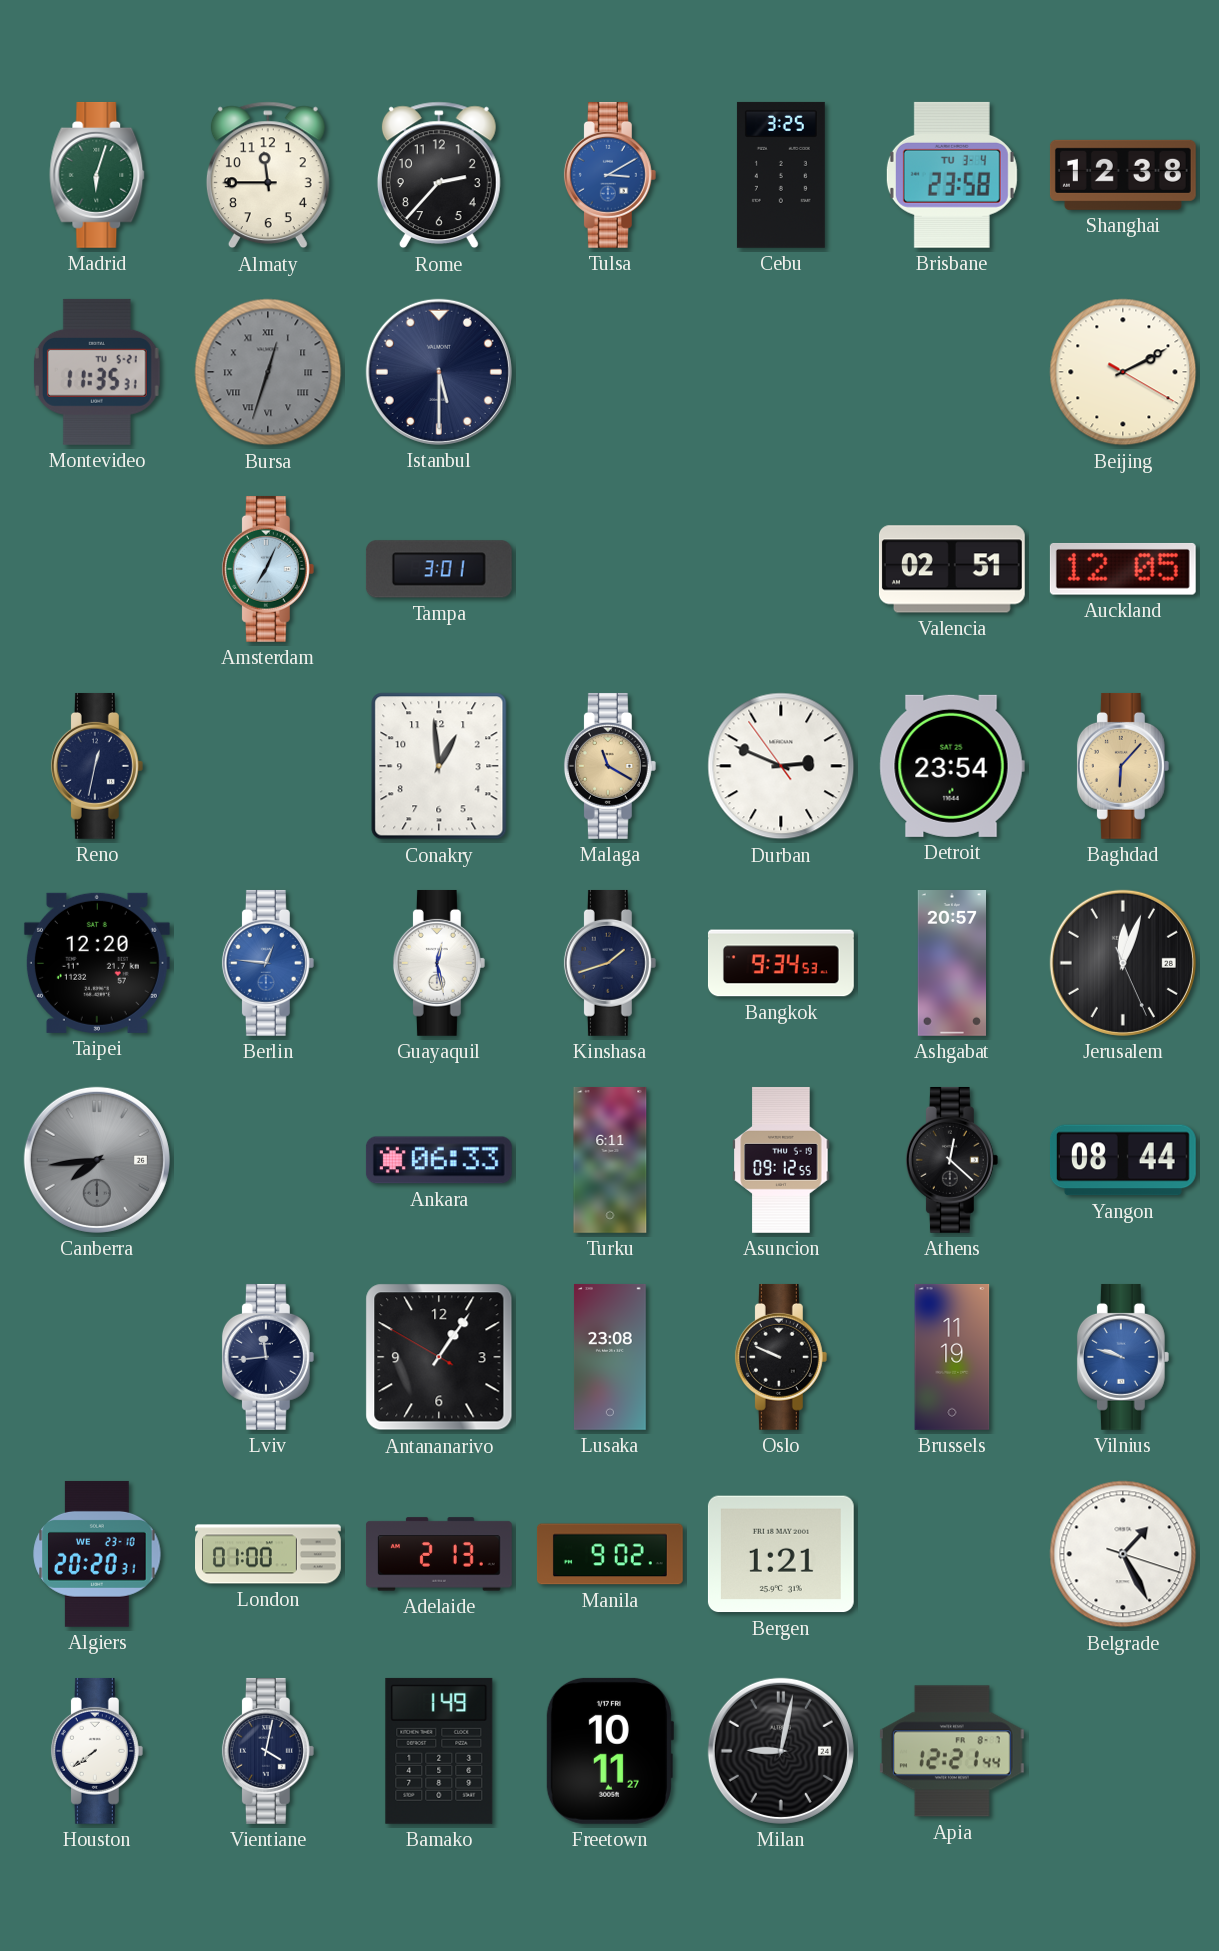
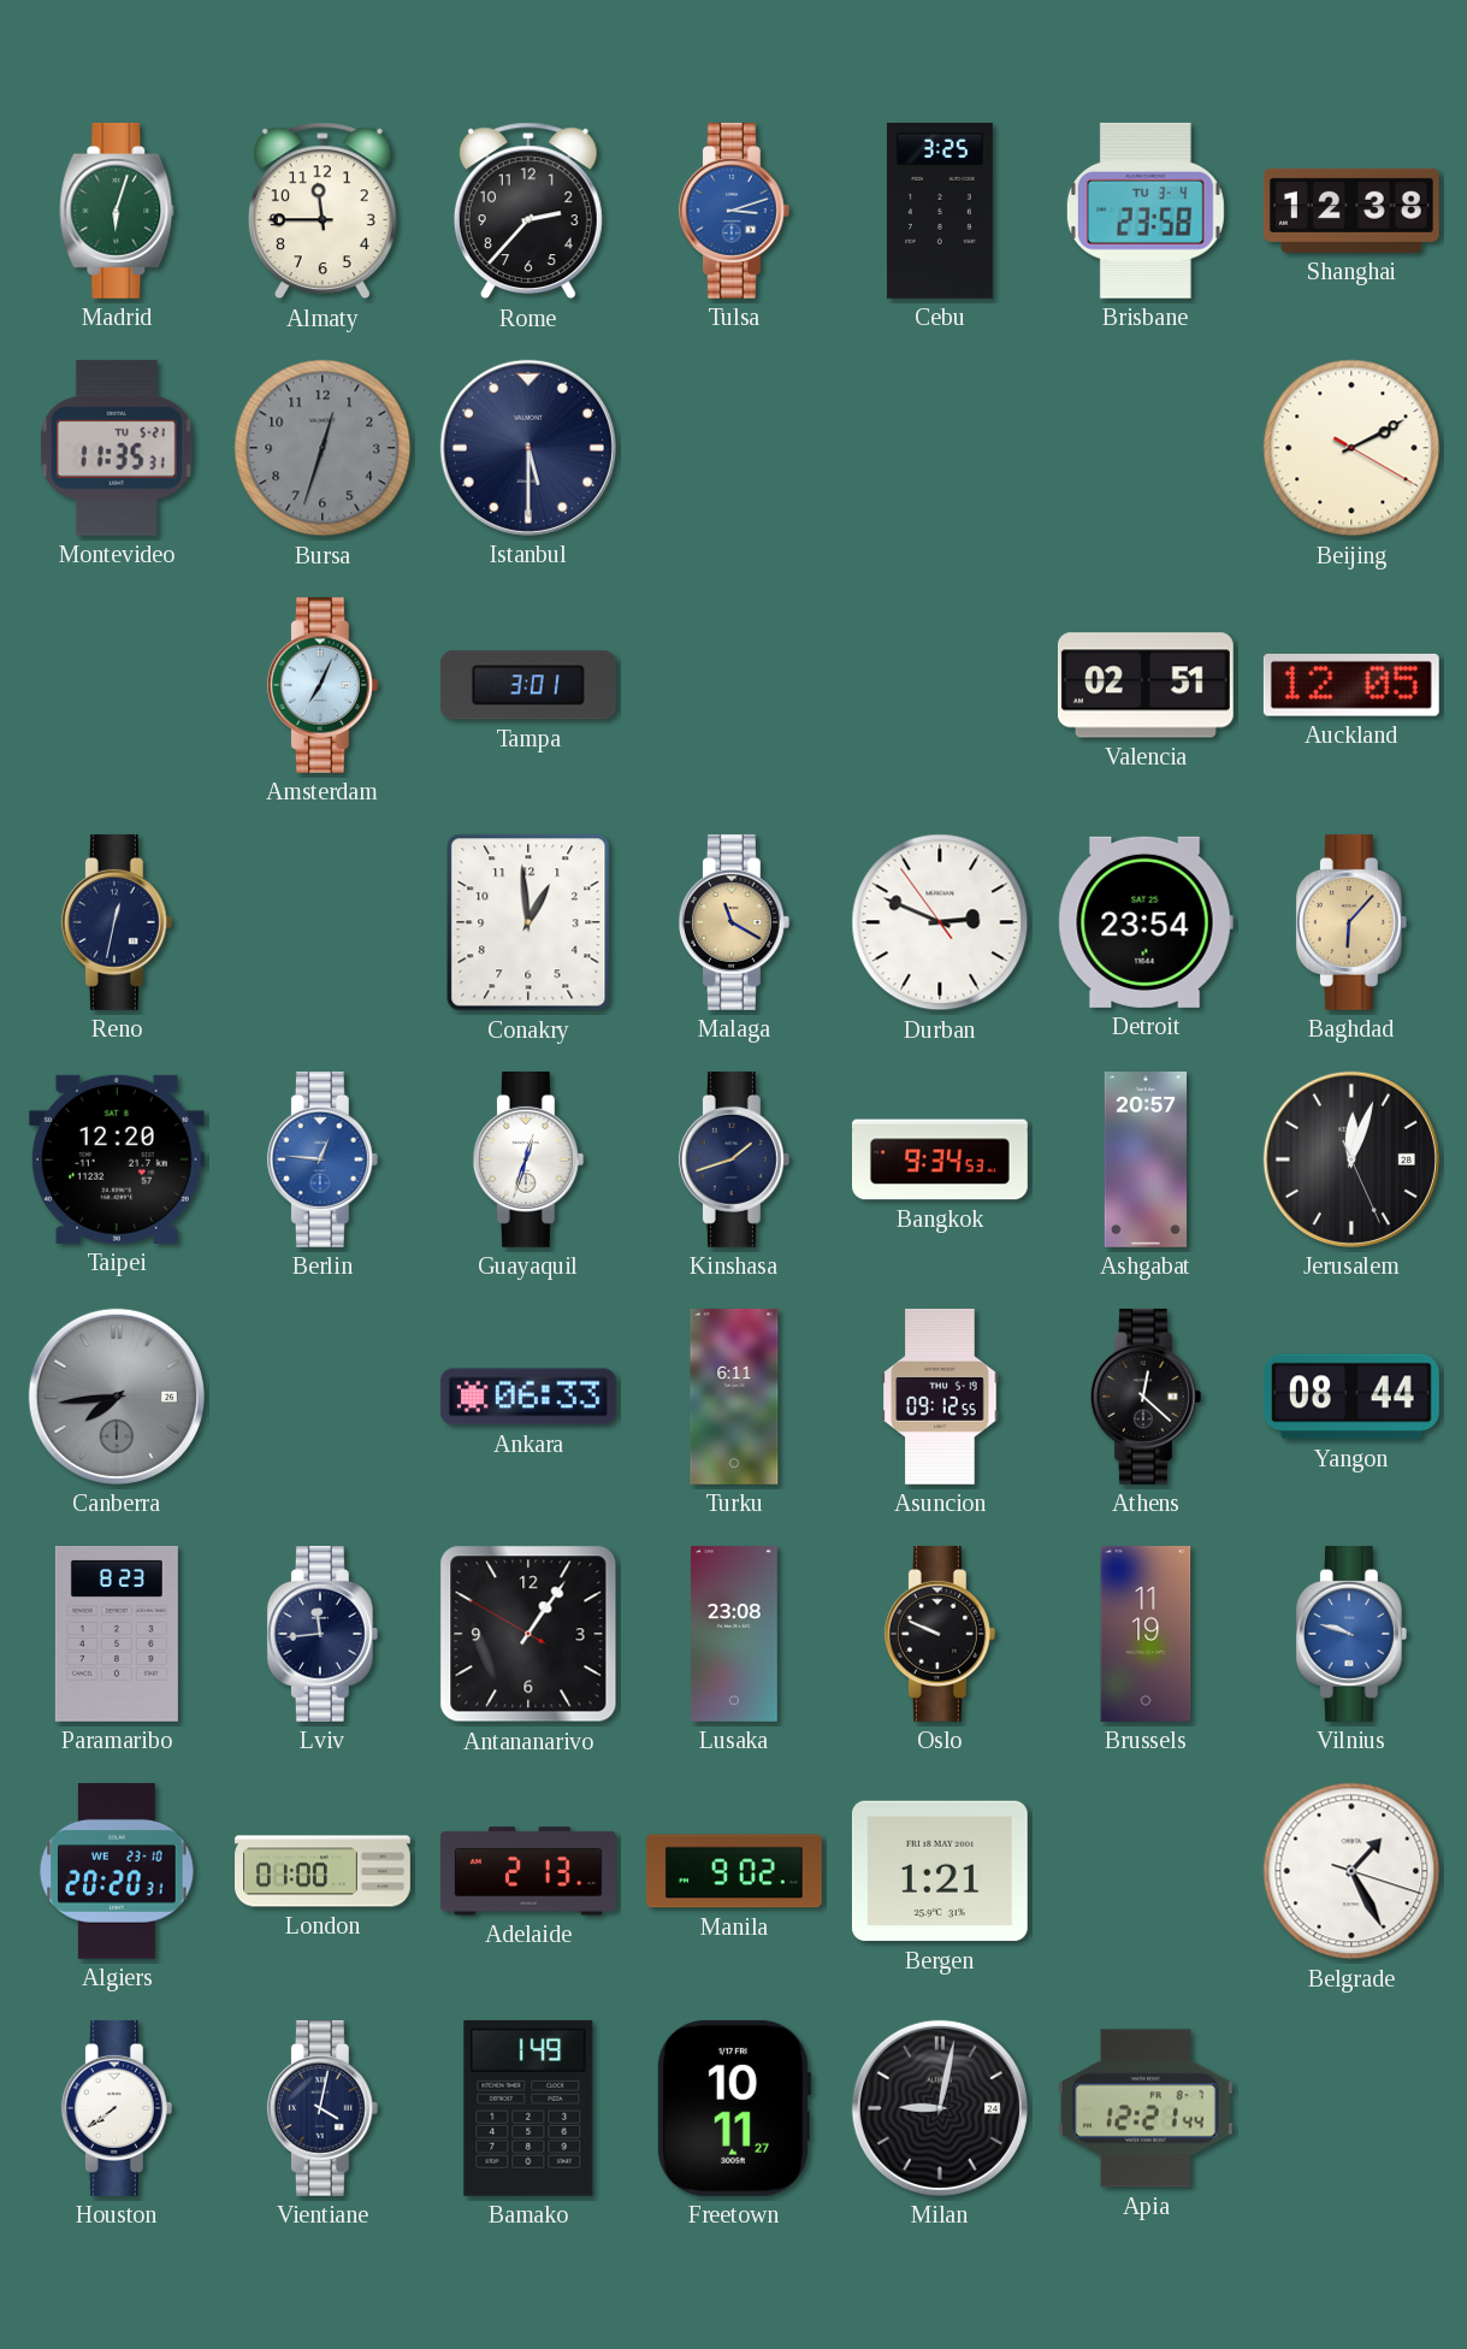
Tulsa: 3:10 -> 3:12 (734, 211)
Bursa numerals: Roman -> Arabic (323, 448)
Guayaquil: 12:28 -> 12:33 (528, 1159)
Paramaribo: none -> 8:23 (117, 1634)
